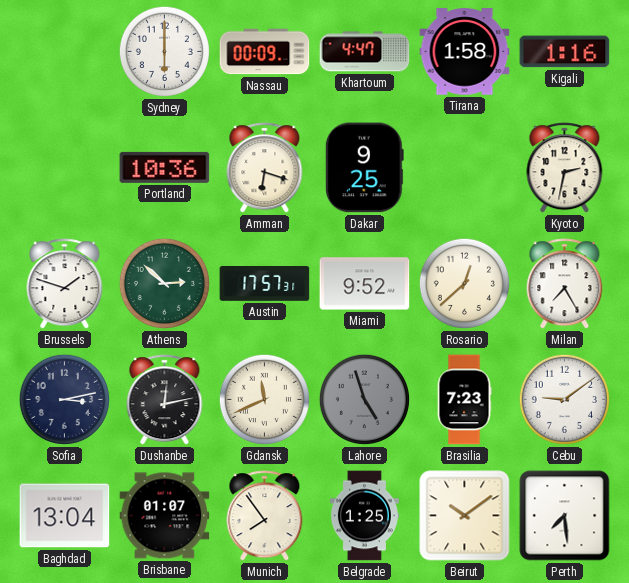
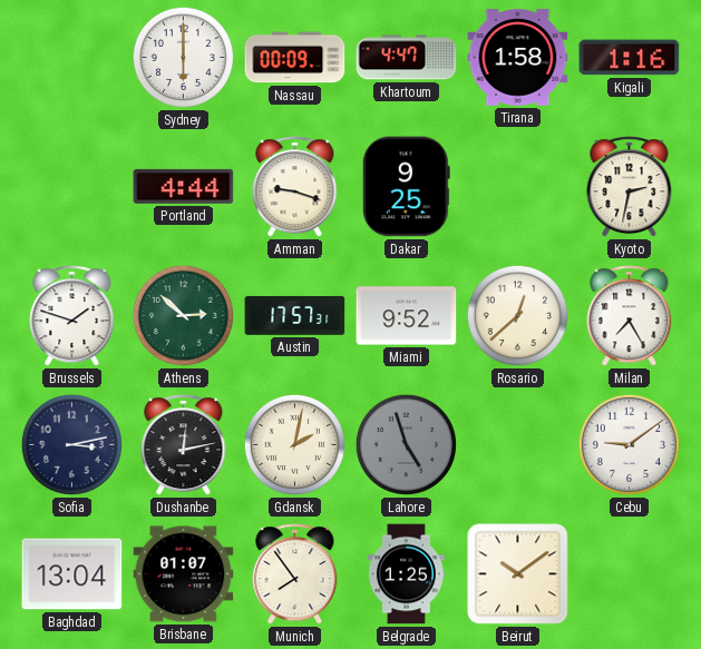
Portland: 10:36 -> 4:44 (184, 186)
Amman: 6:18 -> 9:18 (295, 187)
Gdansk: 11:41 -> 2:02 (294, 444)
Brasilia: 7:23 -> none (464, 400)
Perth: 7:29 -> none (565, 516)
